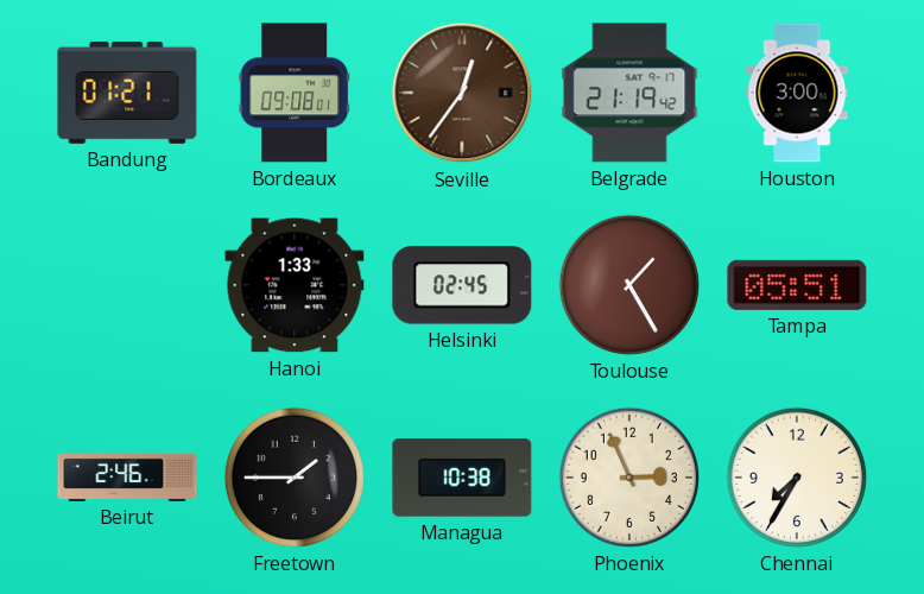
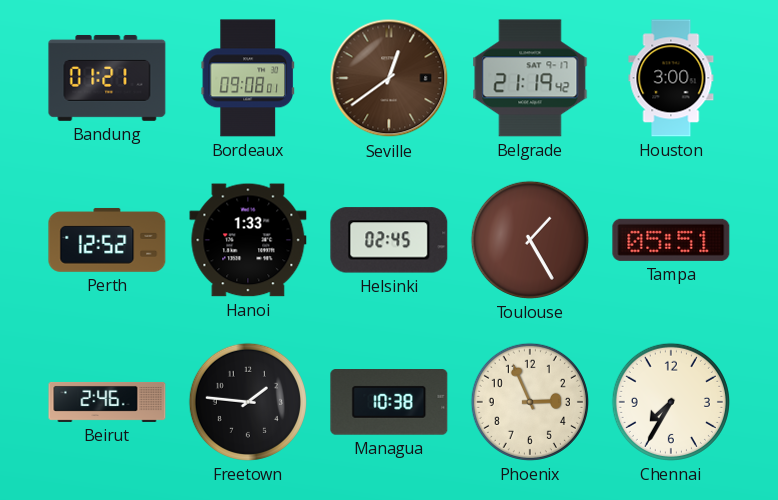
Seville: 12:36 -> 12:39 (389, 78)
Perth: none -> 12:52 (107, 240)
Freetown: 1:45 -> 1:46 (248, 402)
